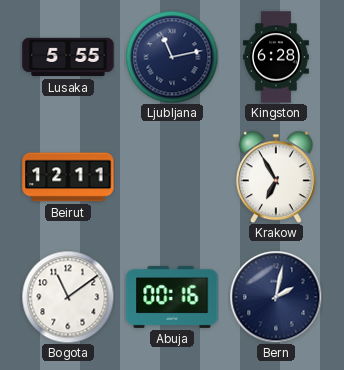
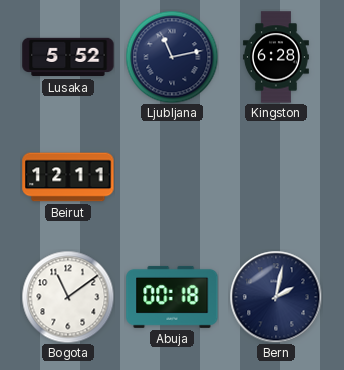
Lusaka: 5:55 -> 5:52 (68, 57)
Krakow: 6:55 -> none (276, 177)
Abuja: 00:16 -> 00:18 (172, 297)
